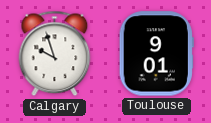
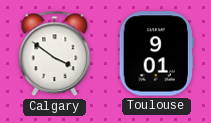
Calgary: 9:57 -> 3:51 (55, 54)
